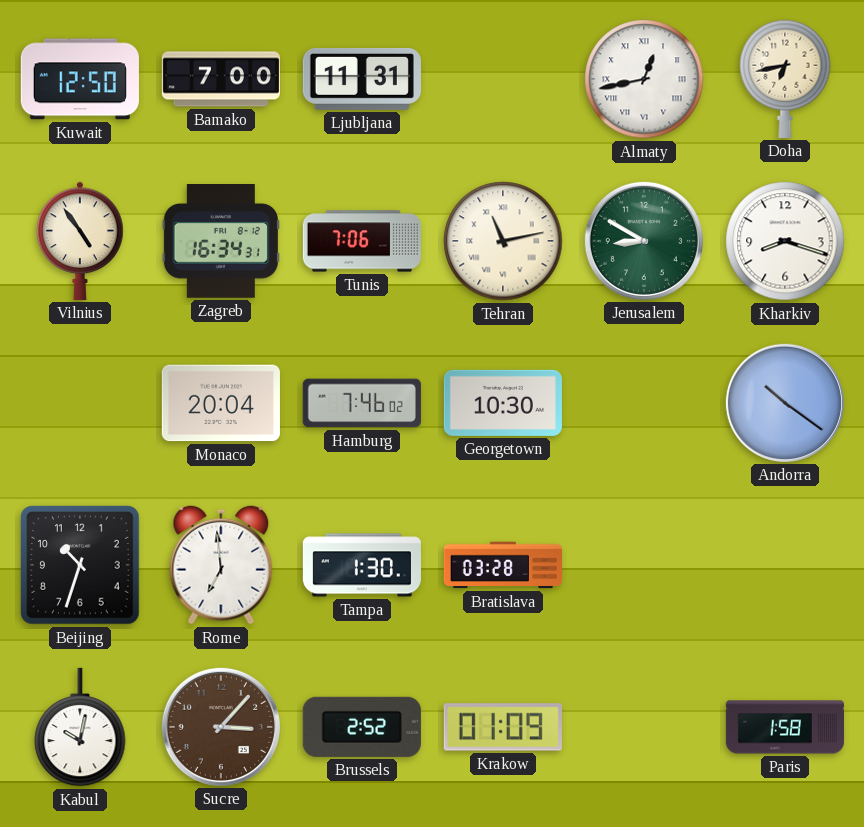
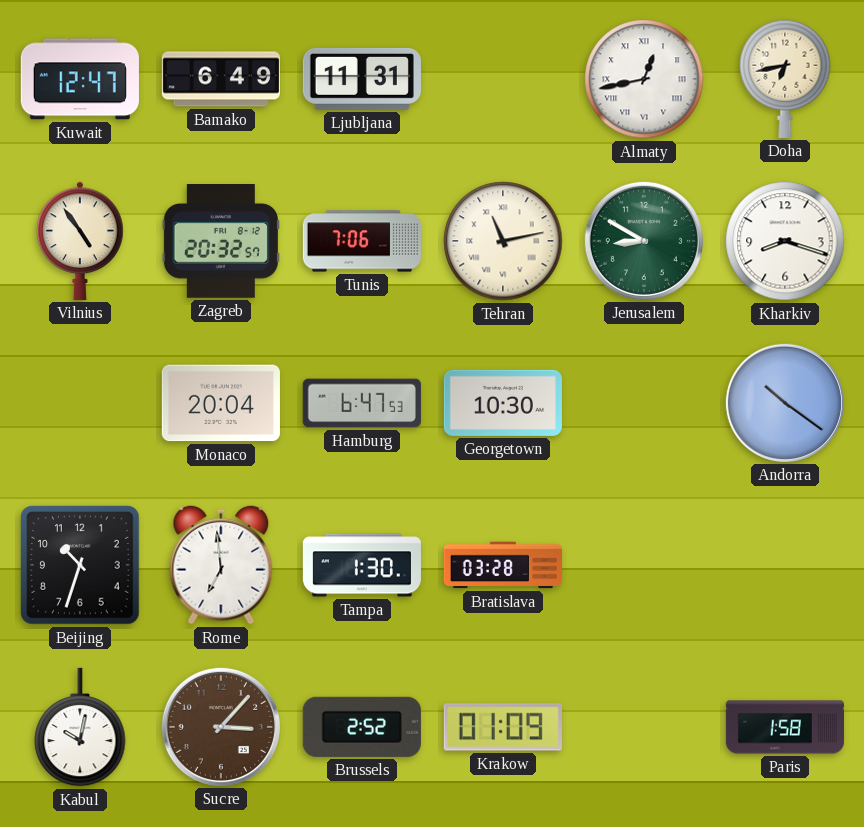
Kuwait: 12:50 -> 12:47 (80, 79)
Bamako: 7:00 -> 6:49 (221, 79)
Zagreb: 16:34 -> 20:32 (221, 242)
Hamburg: 7:46 -> 6:47 (362, 403)
